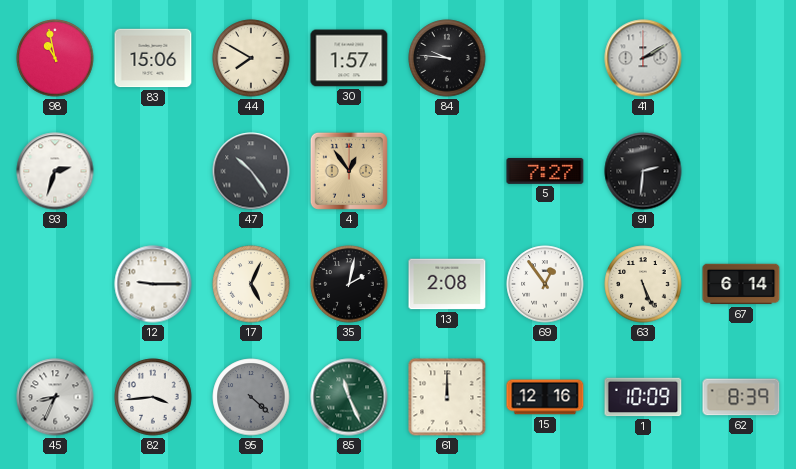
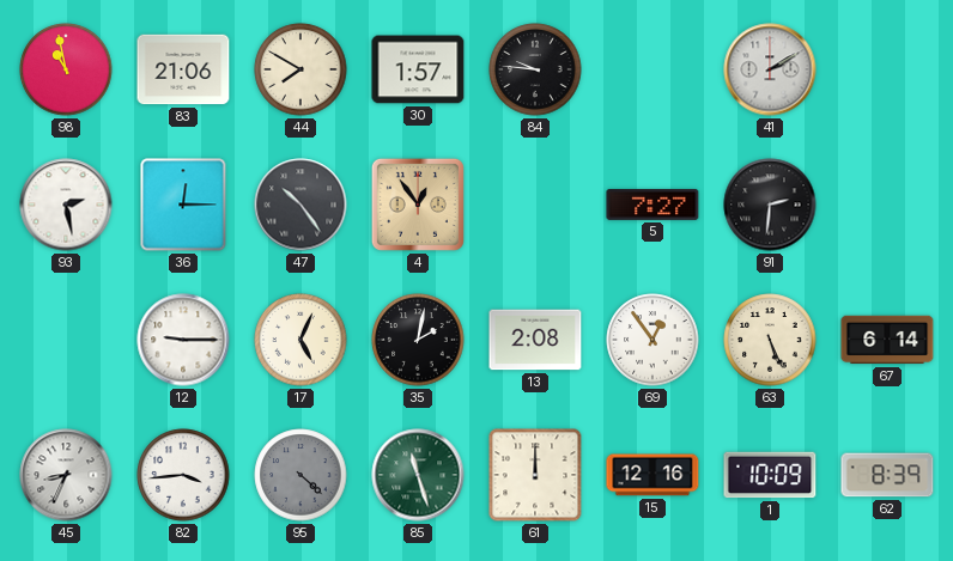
83: 15:06 -> 21:06 (183, 69)
93: 2:33 -> 2:28 (66, 205)
36: none -> 12:15 (183, 205)
85: 11:26 -> 11:27 (418, 475)
